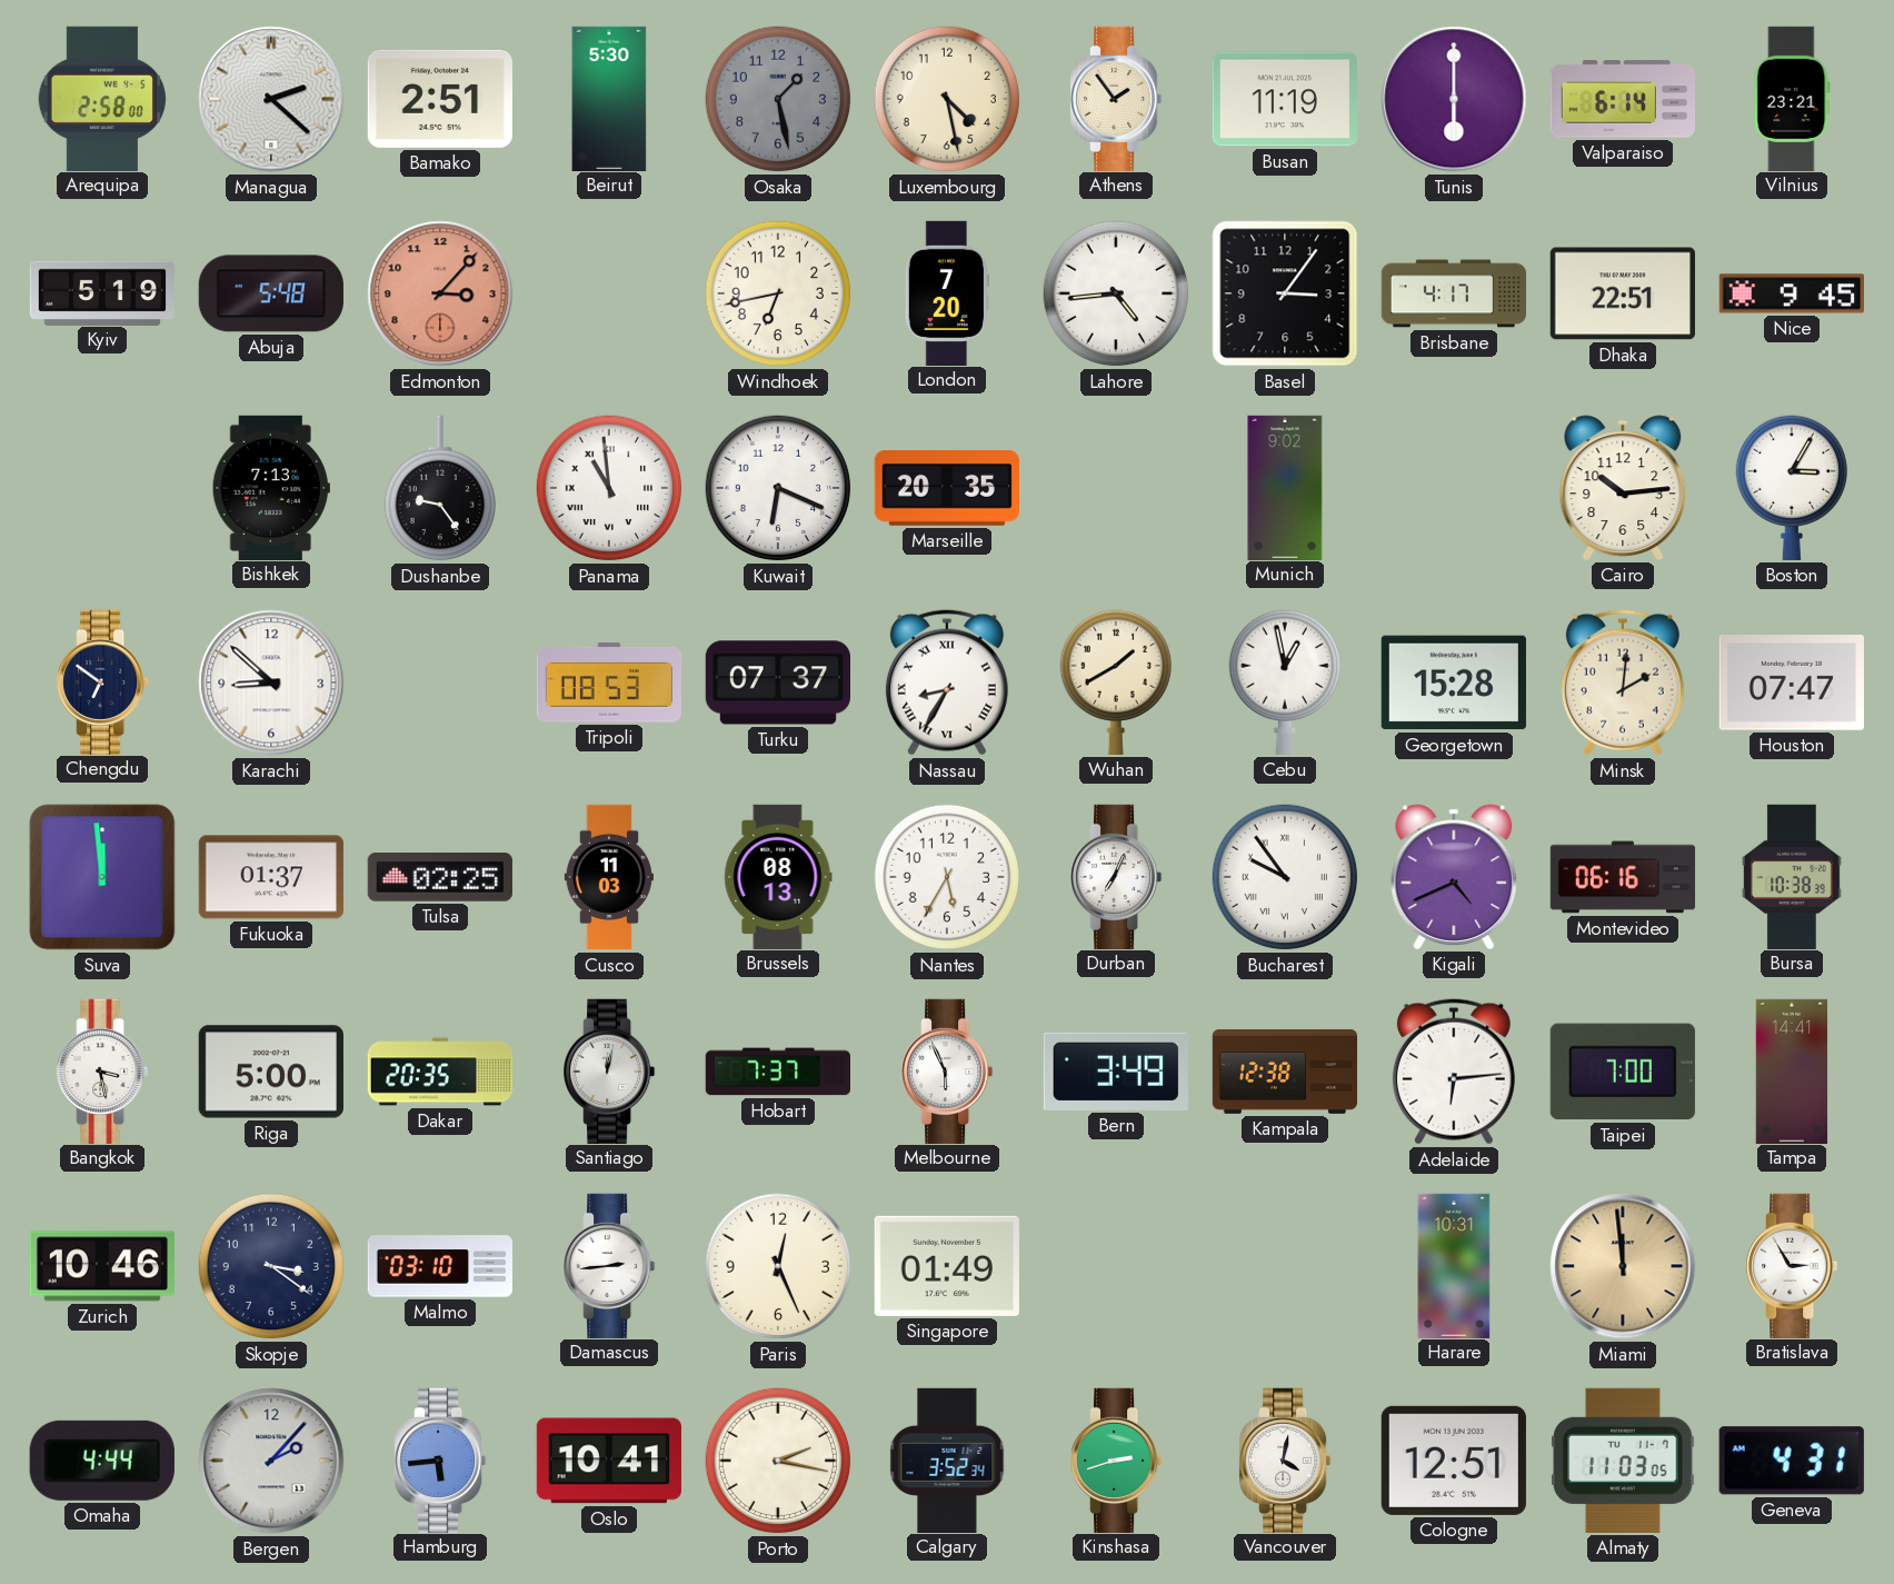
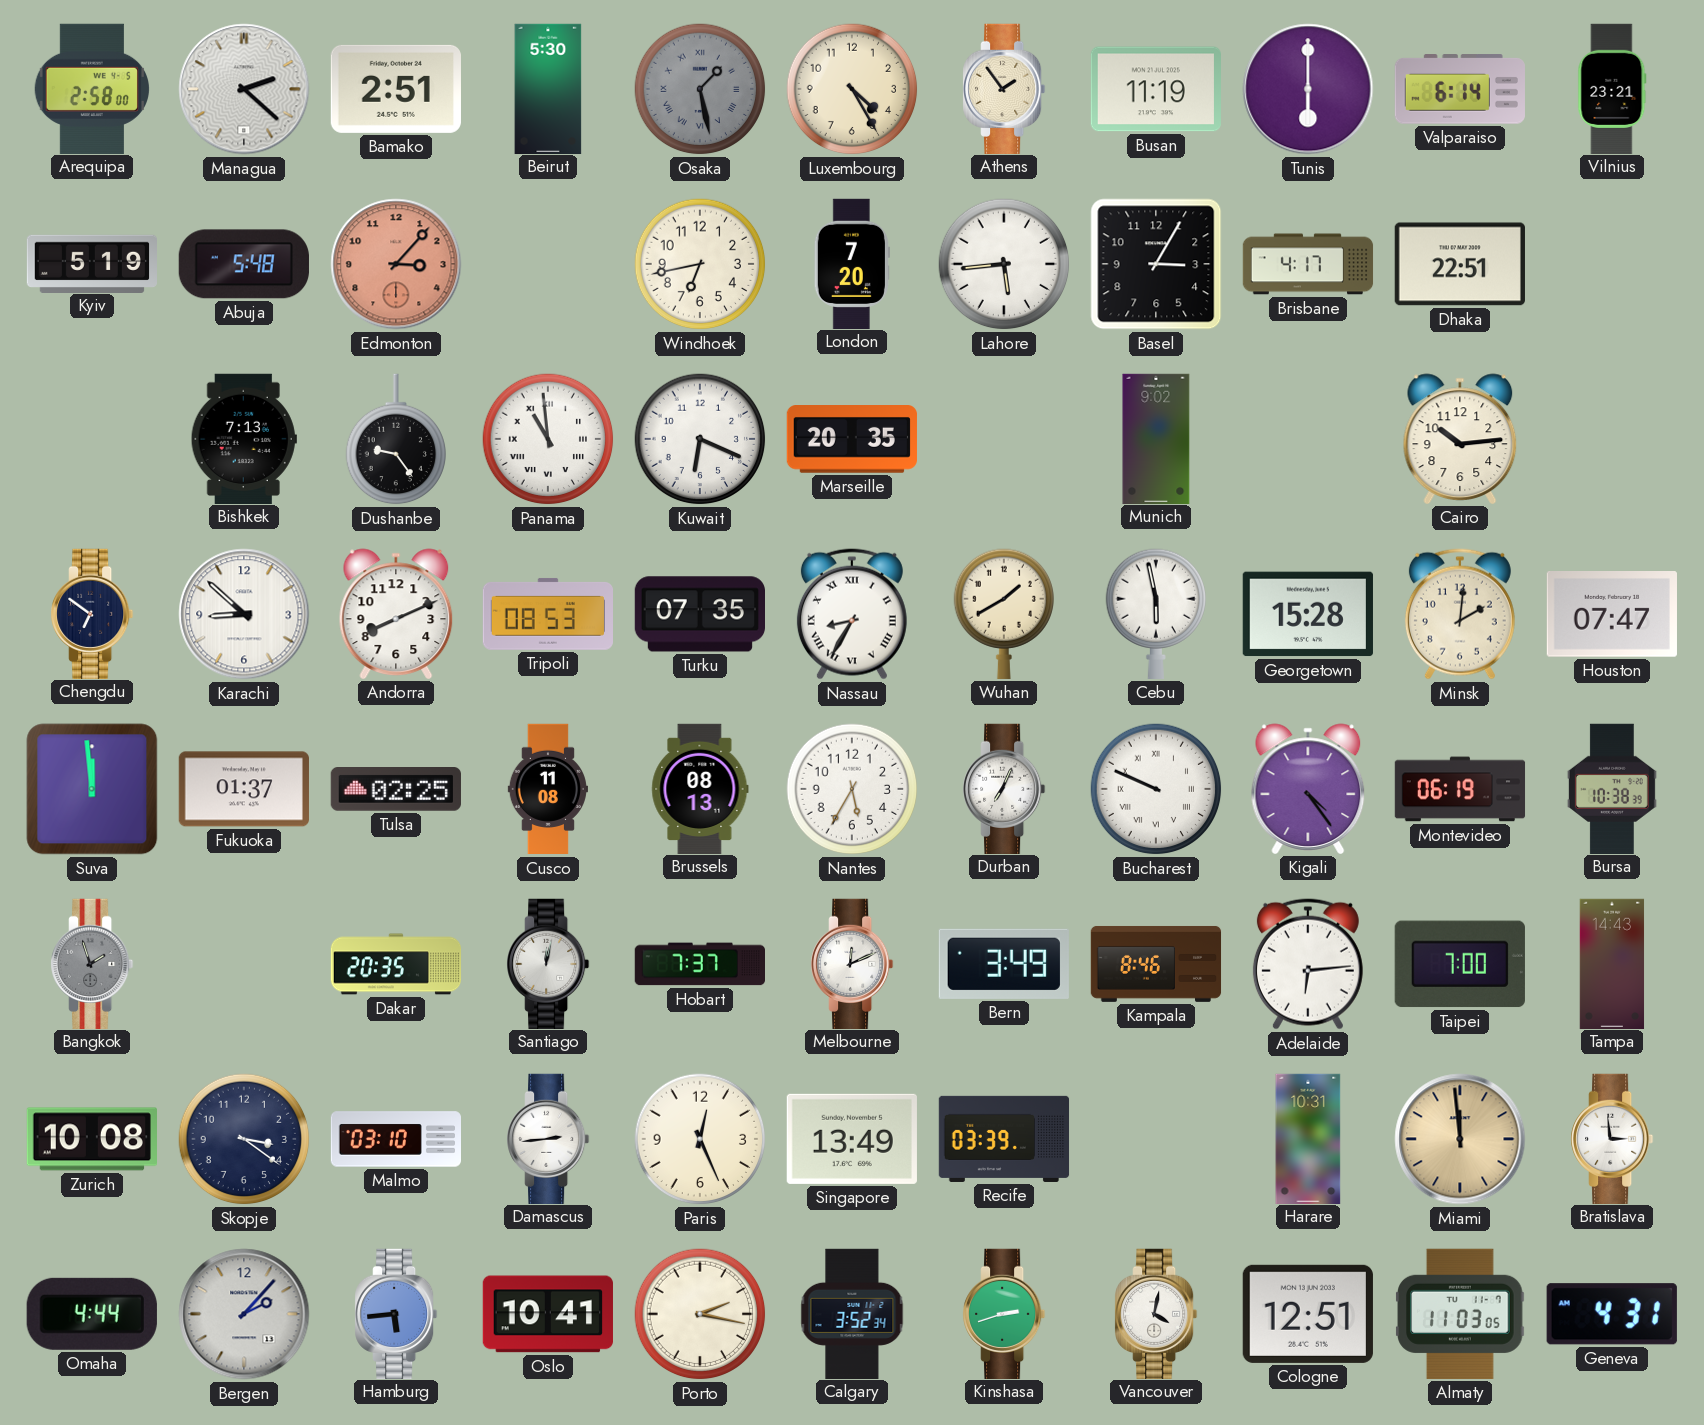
Osaka numerals: Arabic -> Roman (700, 89)
Luxembourg: 4:28 -> 4:25 (852, 89)
Lahore: 4:44 -> 5:44 (1004, 264)
Basel: 3:06 -> 3:05 (1156, 264)
Nice: 9:45 -> none (1791, 293)
Boston: 3:05 -> none (1791, 488)
Andorra: none -> 8:11 (396, 614)
Turku: 07:37 -> 07:35 (699, 614)
Cebu: 12:58 -> 5:58 (1155, 614)
Cusco: 11:03 -> 11:08 (547, 789)
Bucharest: 9:54 -> 9:49 (1156, 789)
Kigali: 4:41 -> 4:24 (1308, 789)
Montevideo: 06:16 -> 06:19 (1460, 789)
Bangkok: 3:28 -> 1:57 (92, 963)
Bangkok dial: white -> grey (92, 963)
Riga: 5:00 -> none (271, 1072)
Melbourne: 5:56 -> 12:11 (852, 963)
Kampala: 12:38 -> 8:46 (1156, 964)
Tampa: 14:41 -> 14:43 (1612, 963)
Zurich: 10:46 -> 10:08 (91, 1139)
Singapore: 01:49 -> 13:49 (852, 1139)
Recife: none -> 03:39 (1004, 1139)
Bratislava: 2:55 -> 2:59 (1612, 1138)
